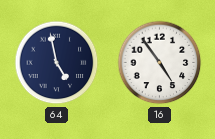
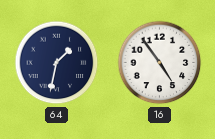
64: 4:58 -> 1:32 (57, 63)
